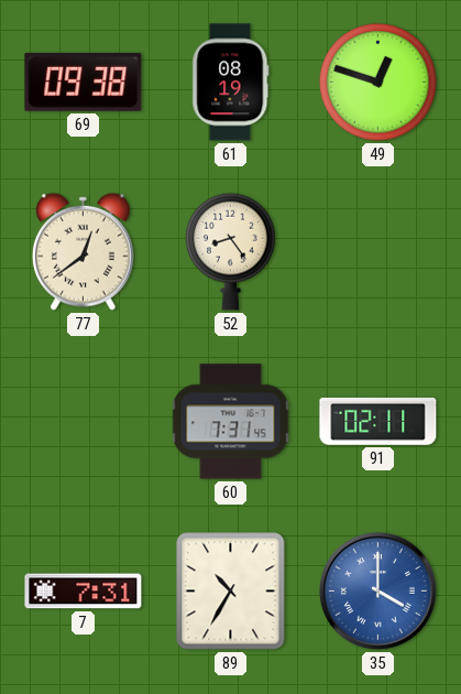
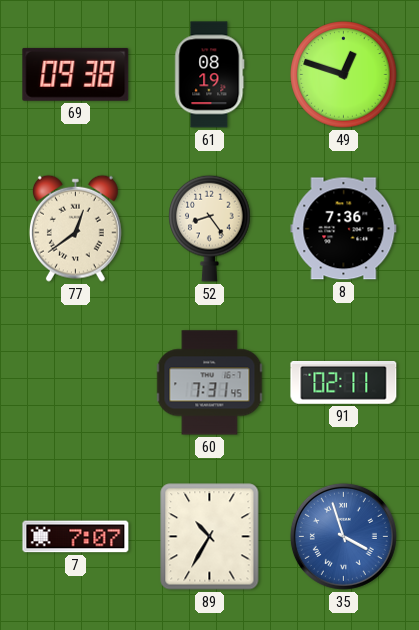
8: none -> 7:36 (344, 229)
7: 7:31 -> 7:07 (76, 537)
35: 4:00 -> 3:57 (343, 536)
